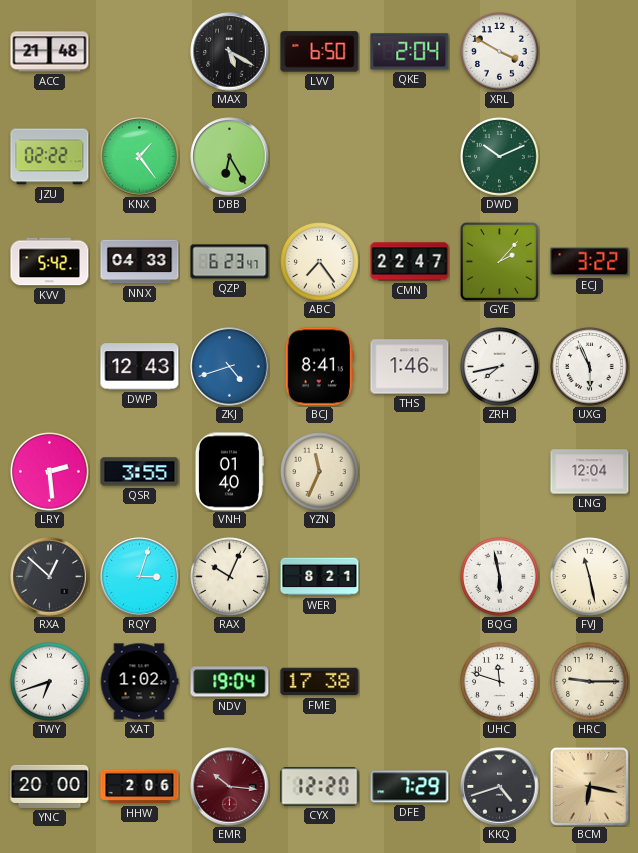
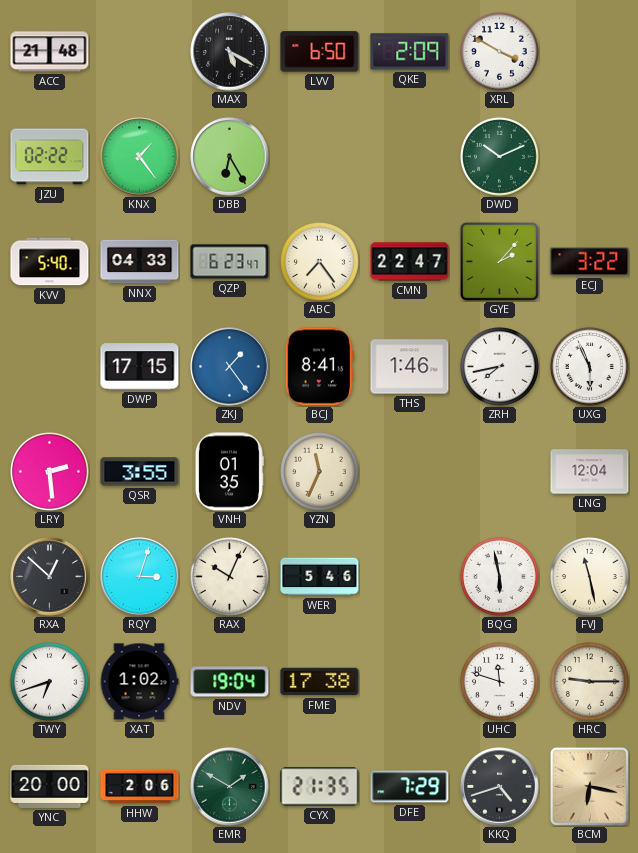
QKE: 2:04 -> 2:09 (410, 52)
KVV: 5:42 -> 5:40 (50, 262)
DWP: 12:43 -> 17:15 (140, 367)
ZKJ: 4:42 -> 1:24 (230, 367)
VNH: 01:40 -> 01:35 (229, 472)
WER: 8:21 -> 5:46 (320, 577)
EMR: 10:16 -> 1:50 (230, 787)
EMR dial: burgundy -> green (230, 787)
CYX: 12:20 -> 21:35 (320, 787)
